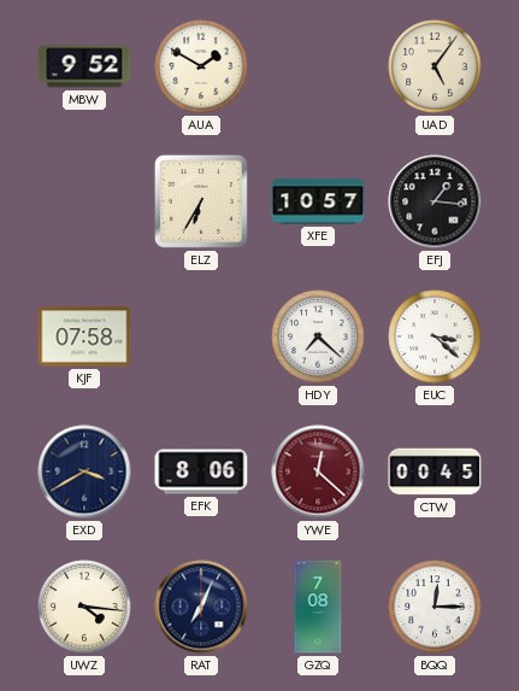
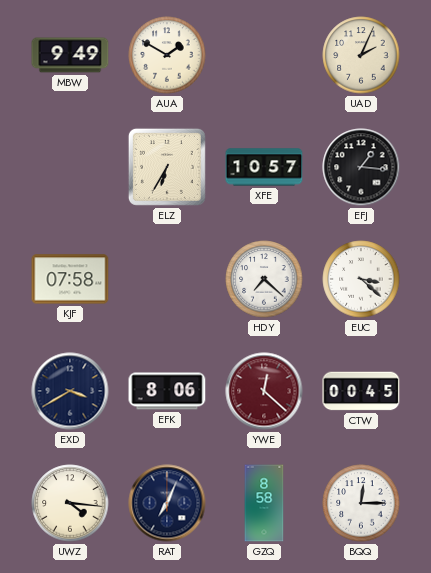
MBW: 9:52 -> 9:49 (70, 55)
UAD: 5:06 -> 2:04 (361, 55)
GZQ: 7:08 -> 8:58 (264, 503)
